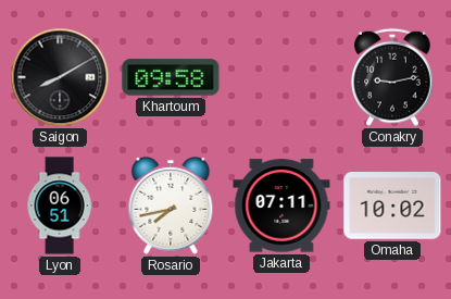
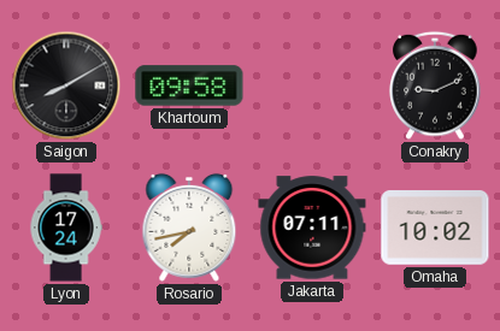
Conakry: 9:13 -> 9:11 (435, 85)
Lyon: 06:51 -> 17:24 (66, 227)
